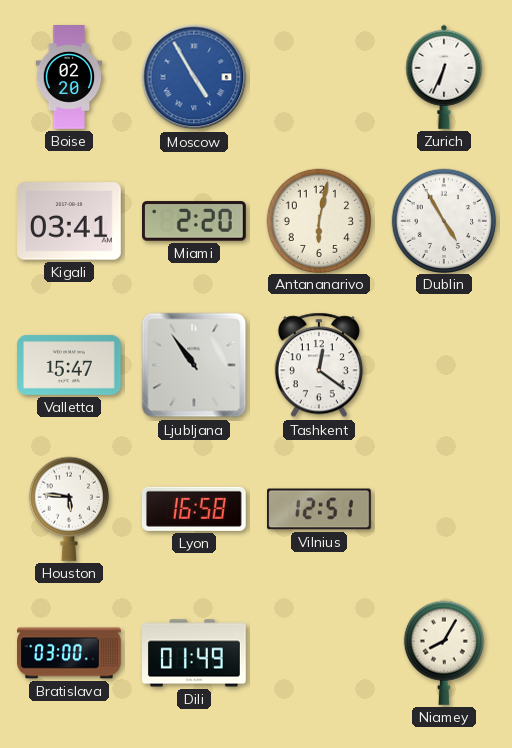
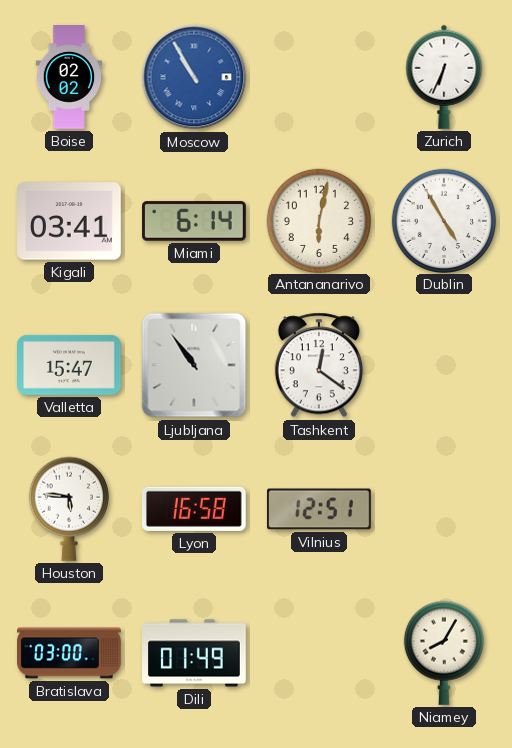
Boise: 02:20 -> 02:02 (69, 77)
Moscow: 4:55 -> 10:55 (194, 77)
Miami: 2:20 -> 6:14 (195, 221)
